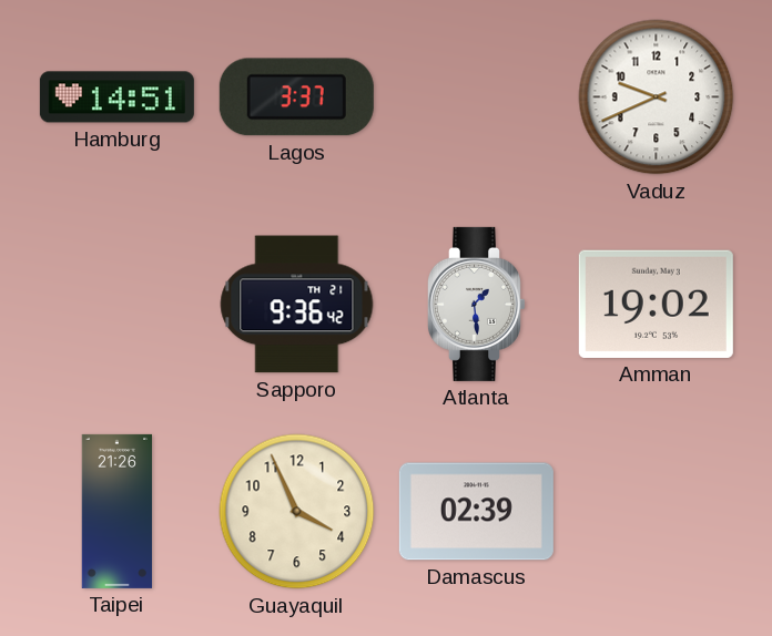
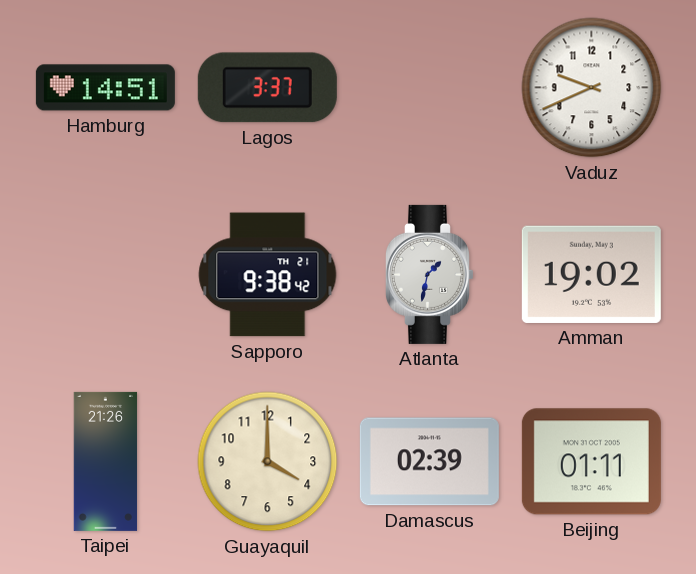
Sapporo: 9:36 -> 9:38 (268, 275)
Atlanta: 1:29 -> 1:32 (429, 274)
Guayaquil: 3:56 -> 4:00 (268, 462)
Beijing: none -> 01:11 (591, 462)
